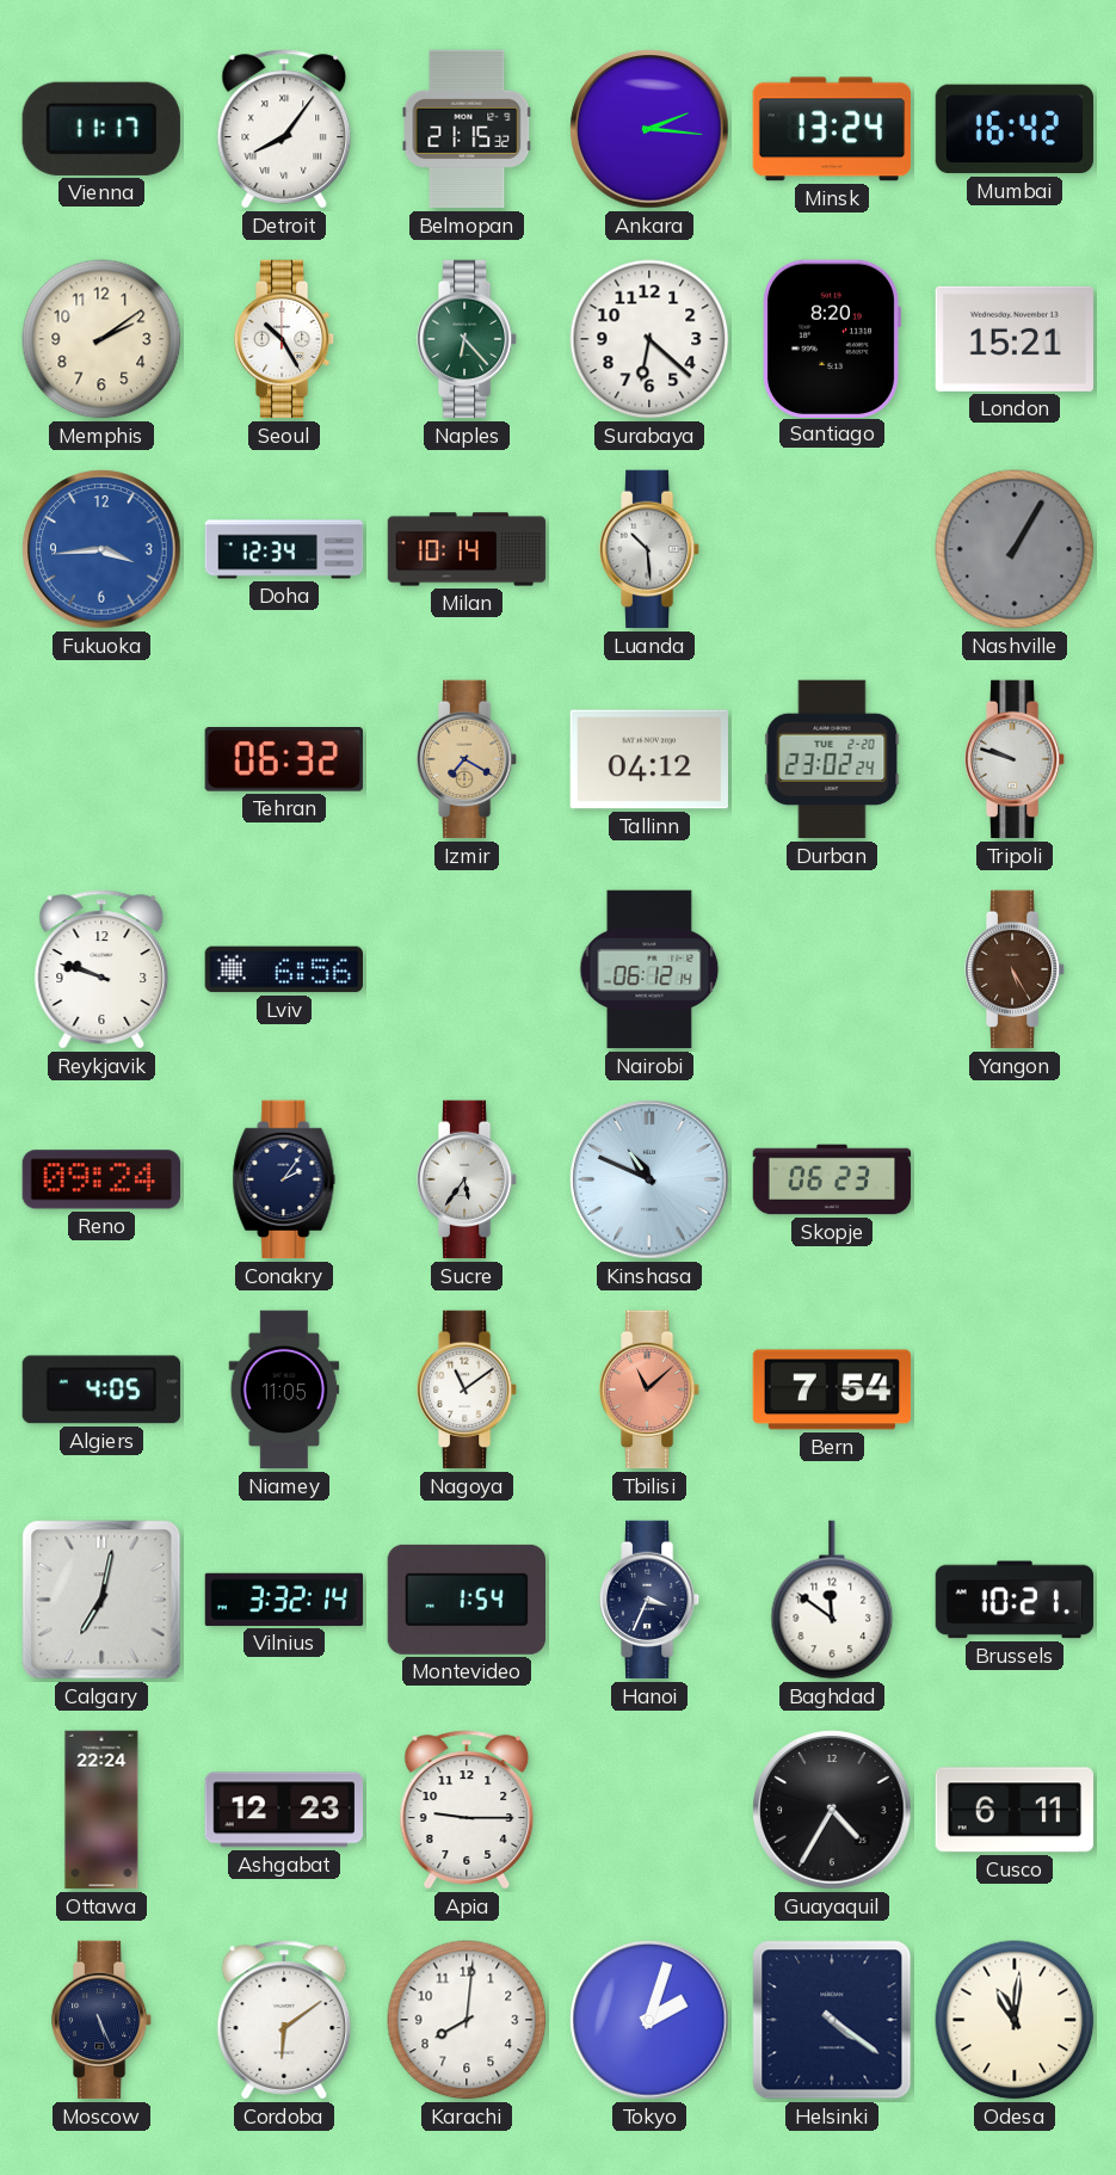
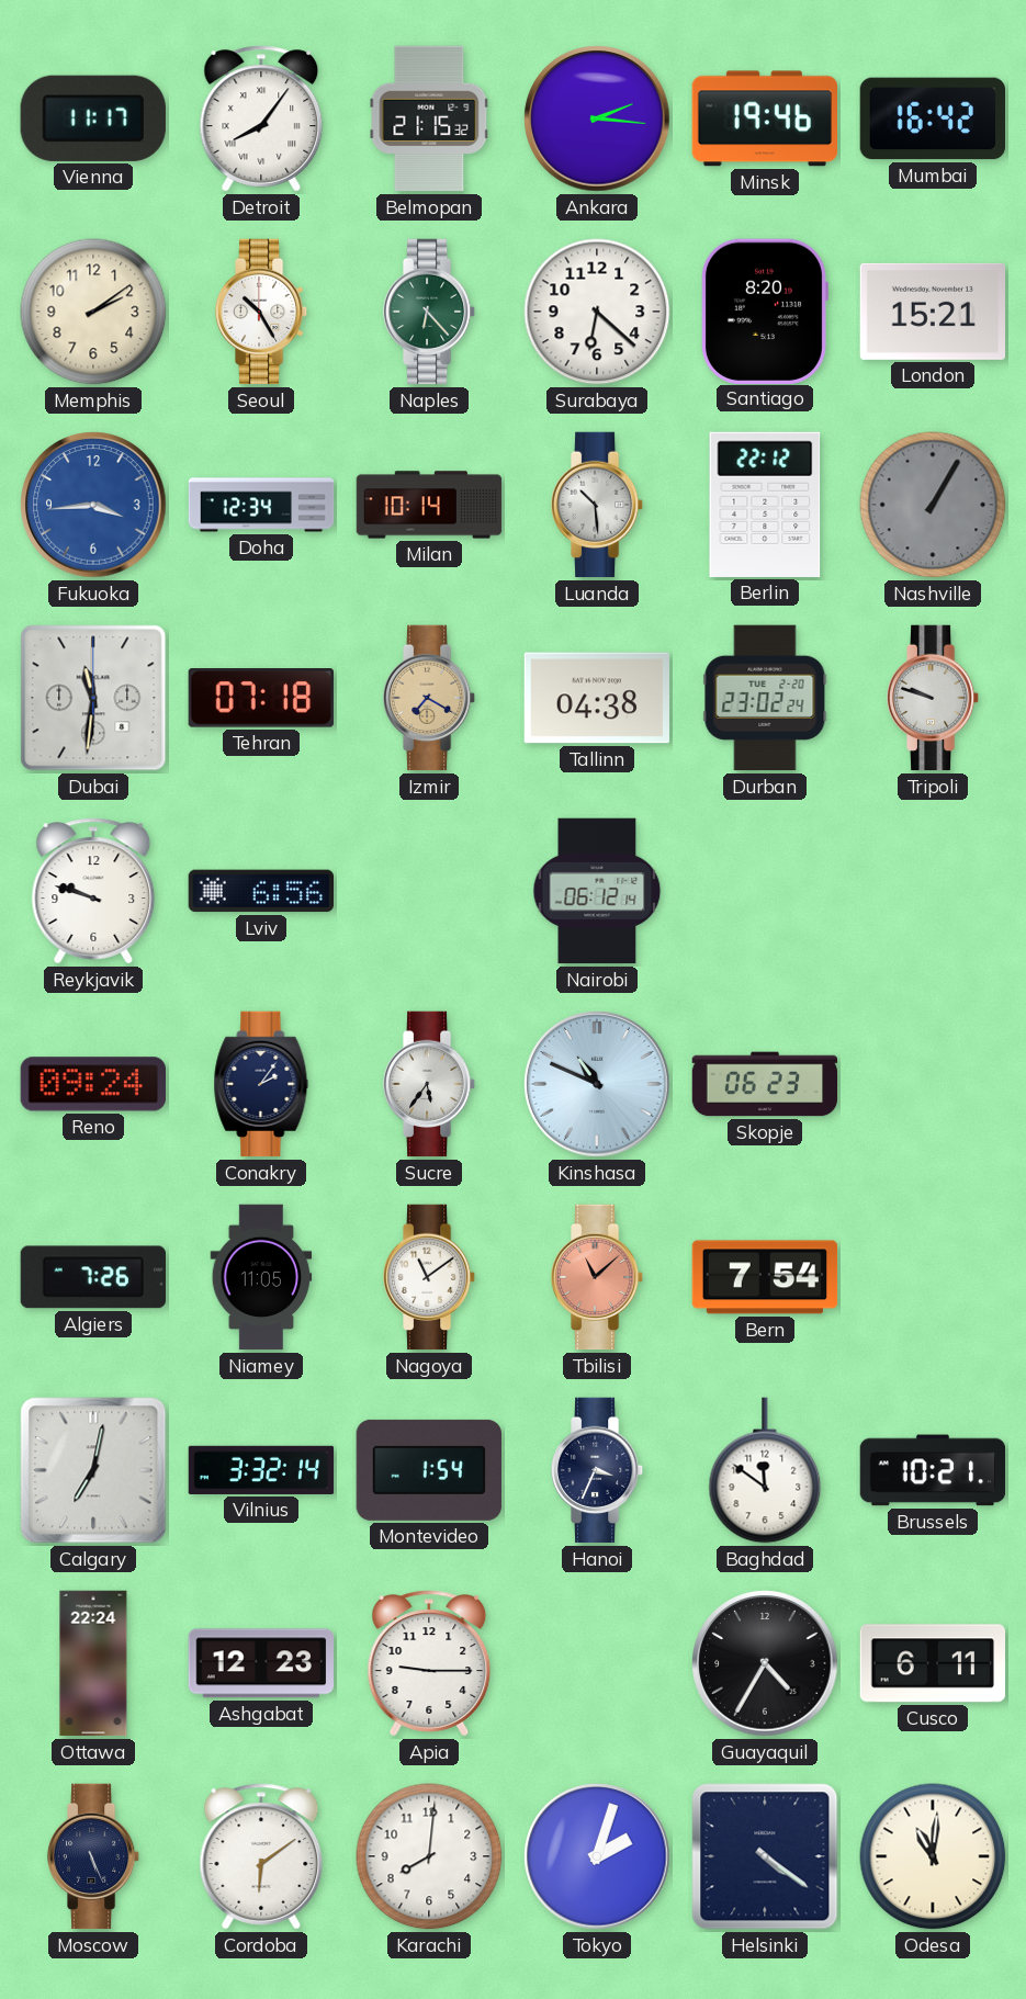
Minsk: 13:24 -> 19:46 (764, 118)
Berlin: none -> 22:12 (765, 505)
Dubai: none -> 11:31 (93, 698)
Tehran: 06:32 -> 07:18 (261, 699)
Tallinn: 04:12 -> 04:38 (596, 698)
Yangon: 5:25 -> none (1015, 969)
Algiers: 4:05 -> 7:26 (92, 1277)
